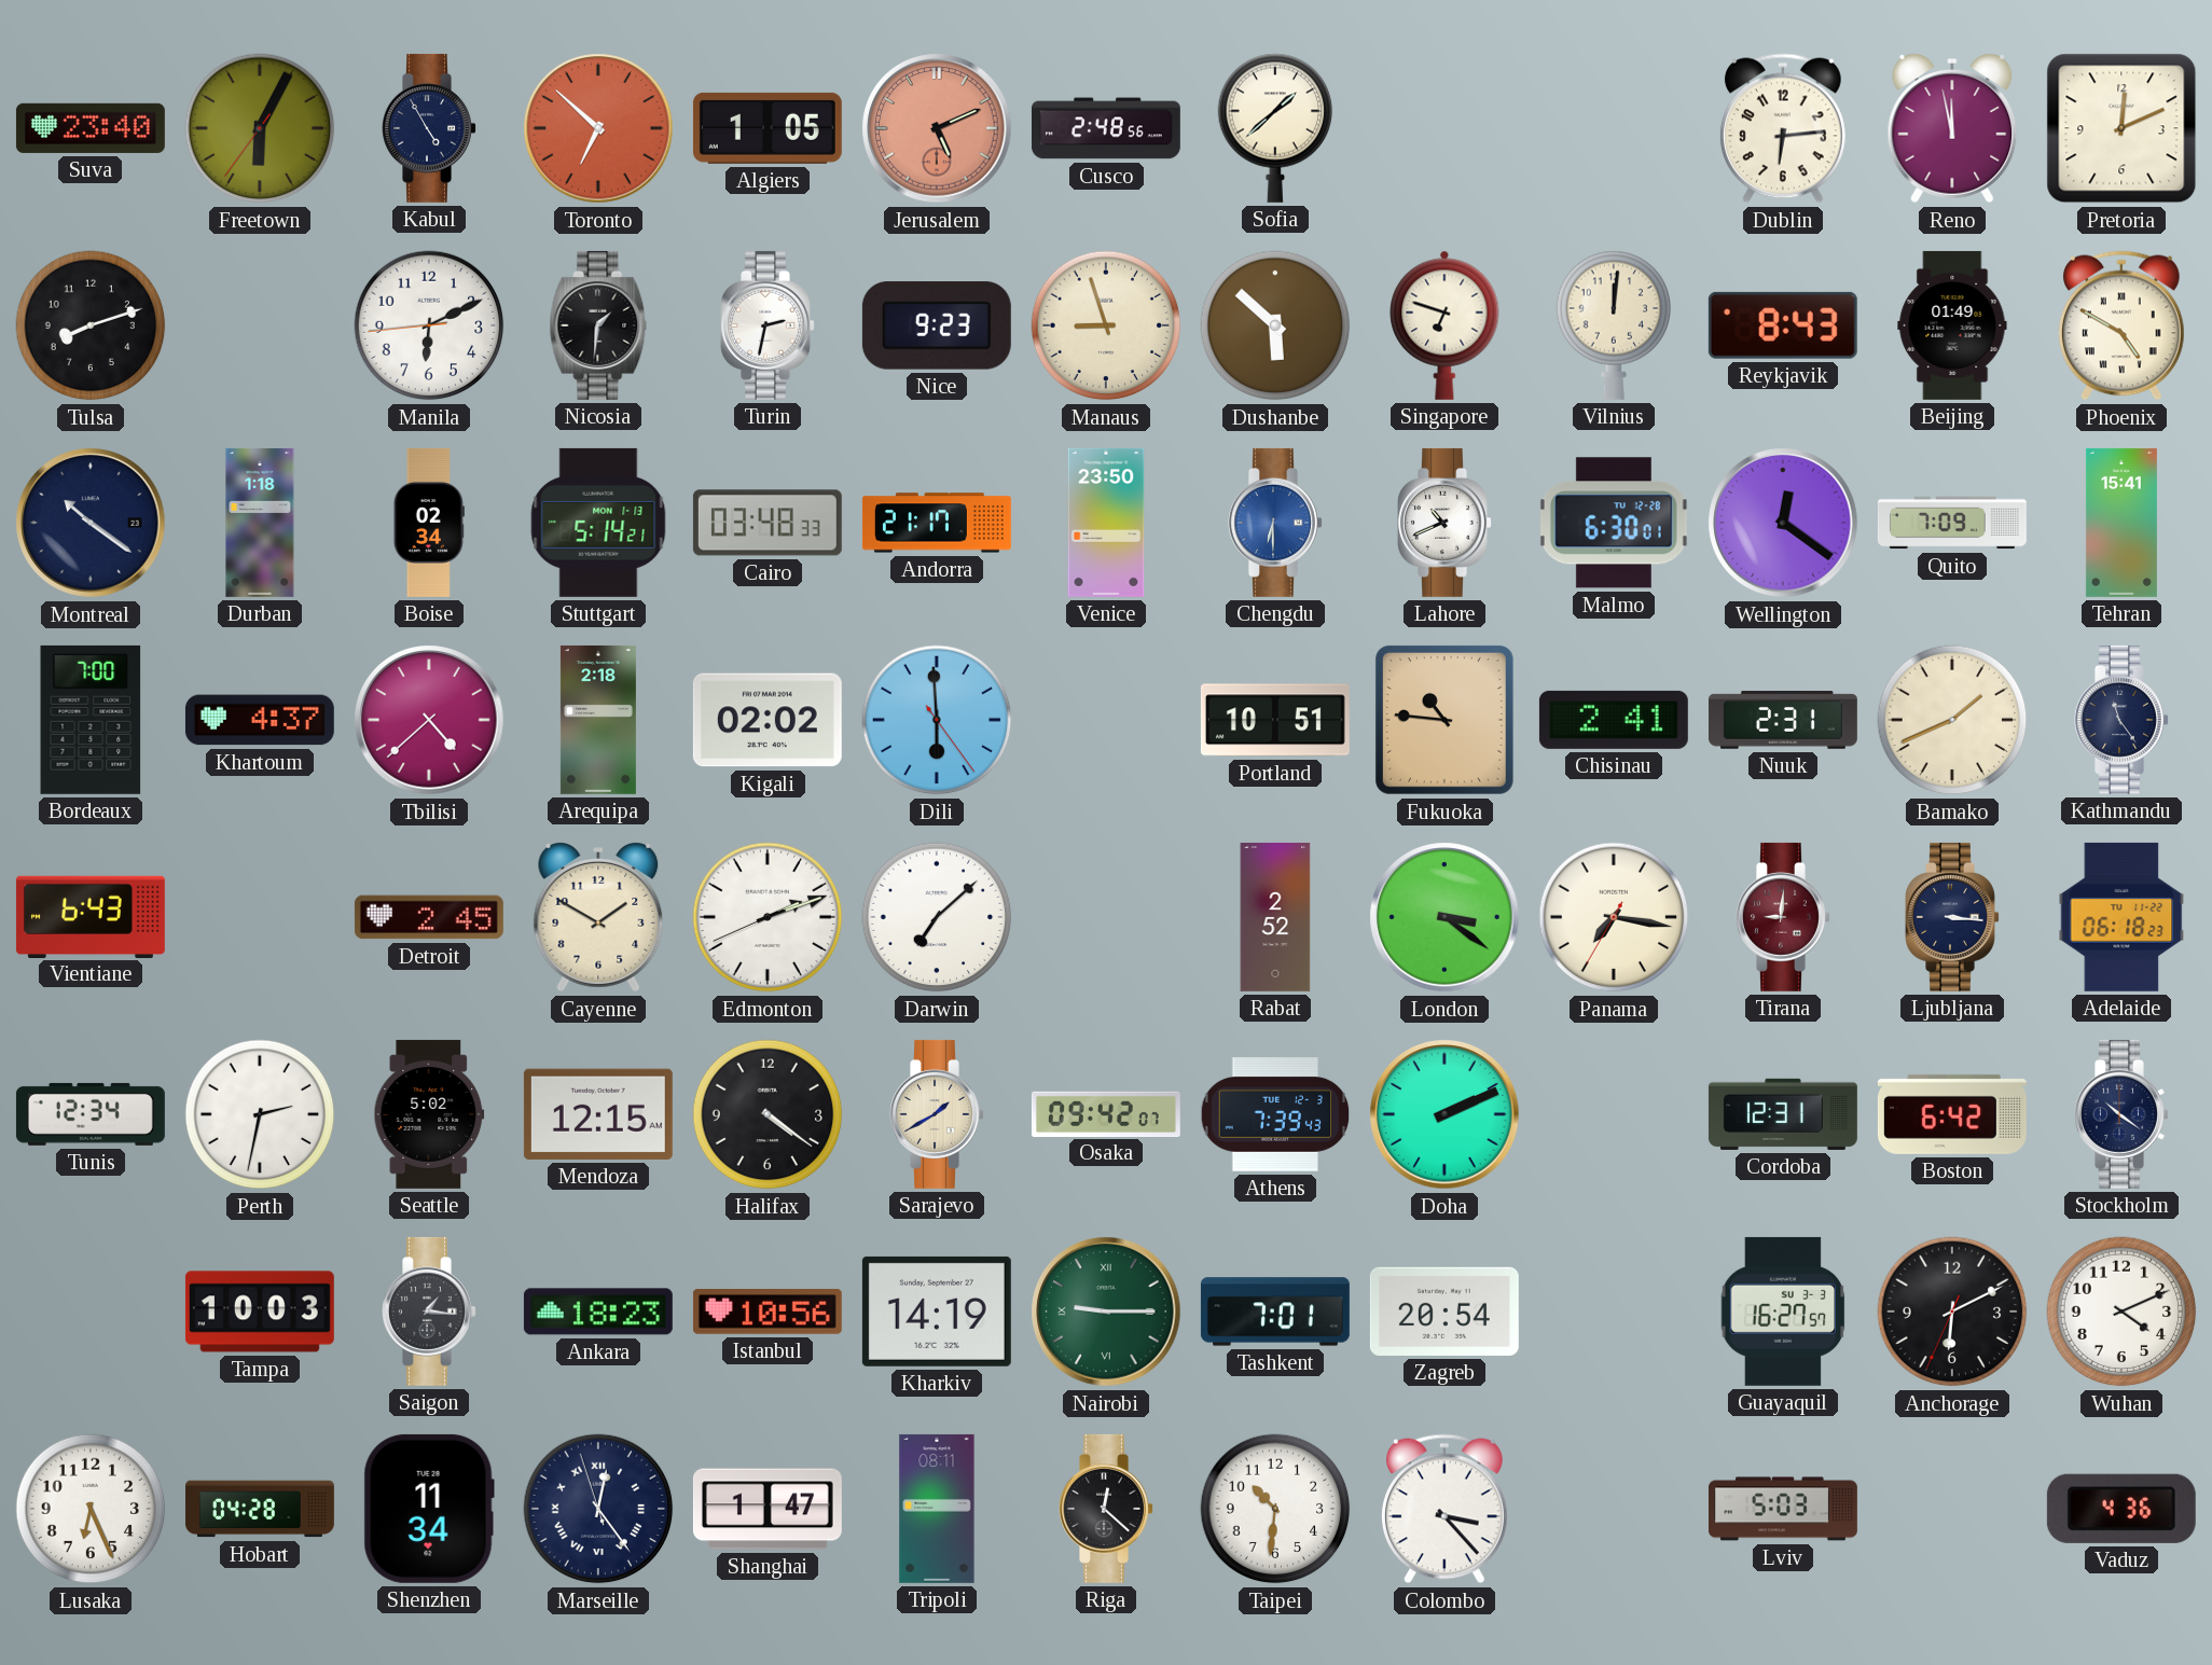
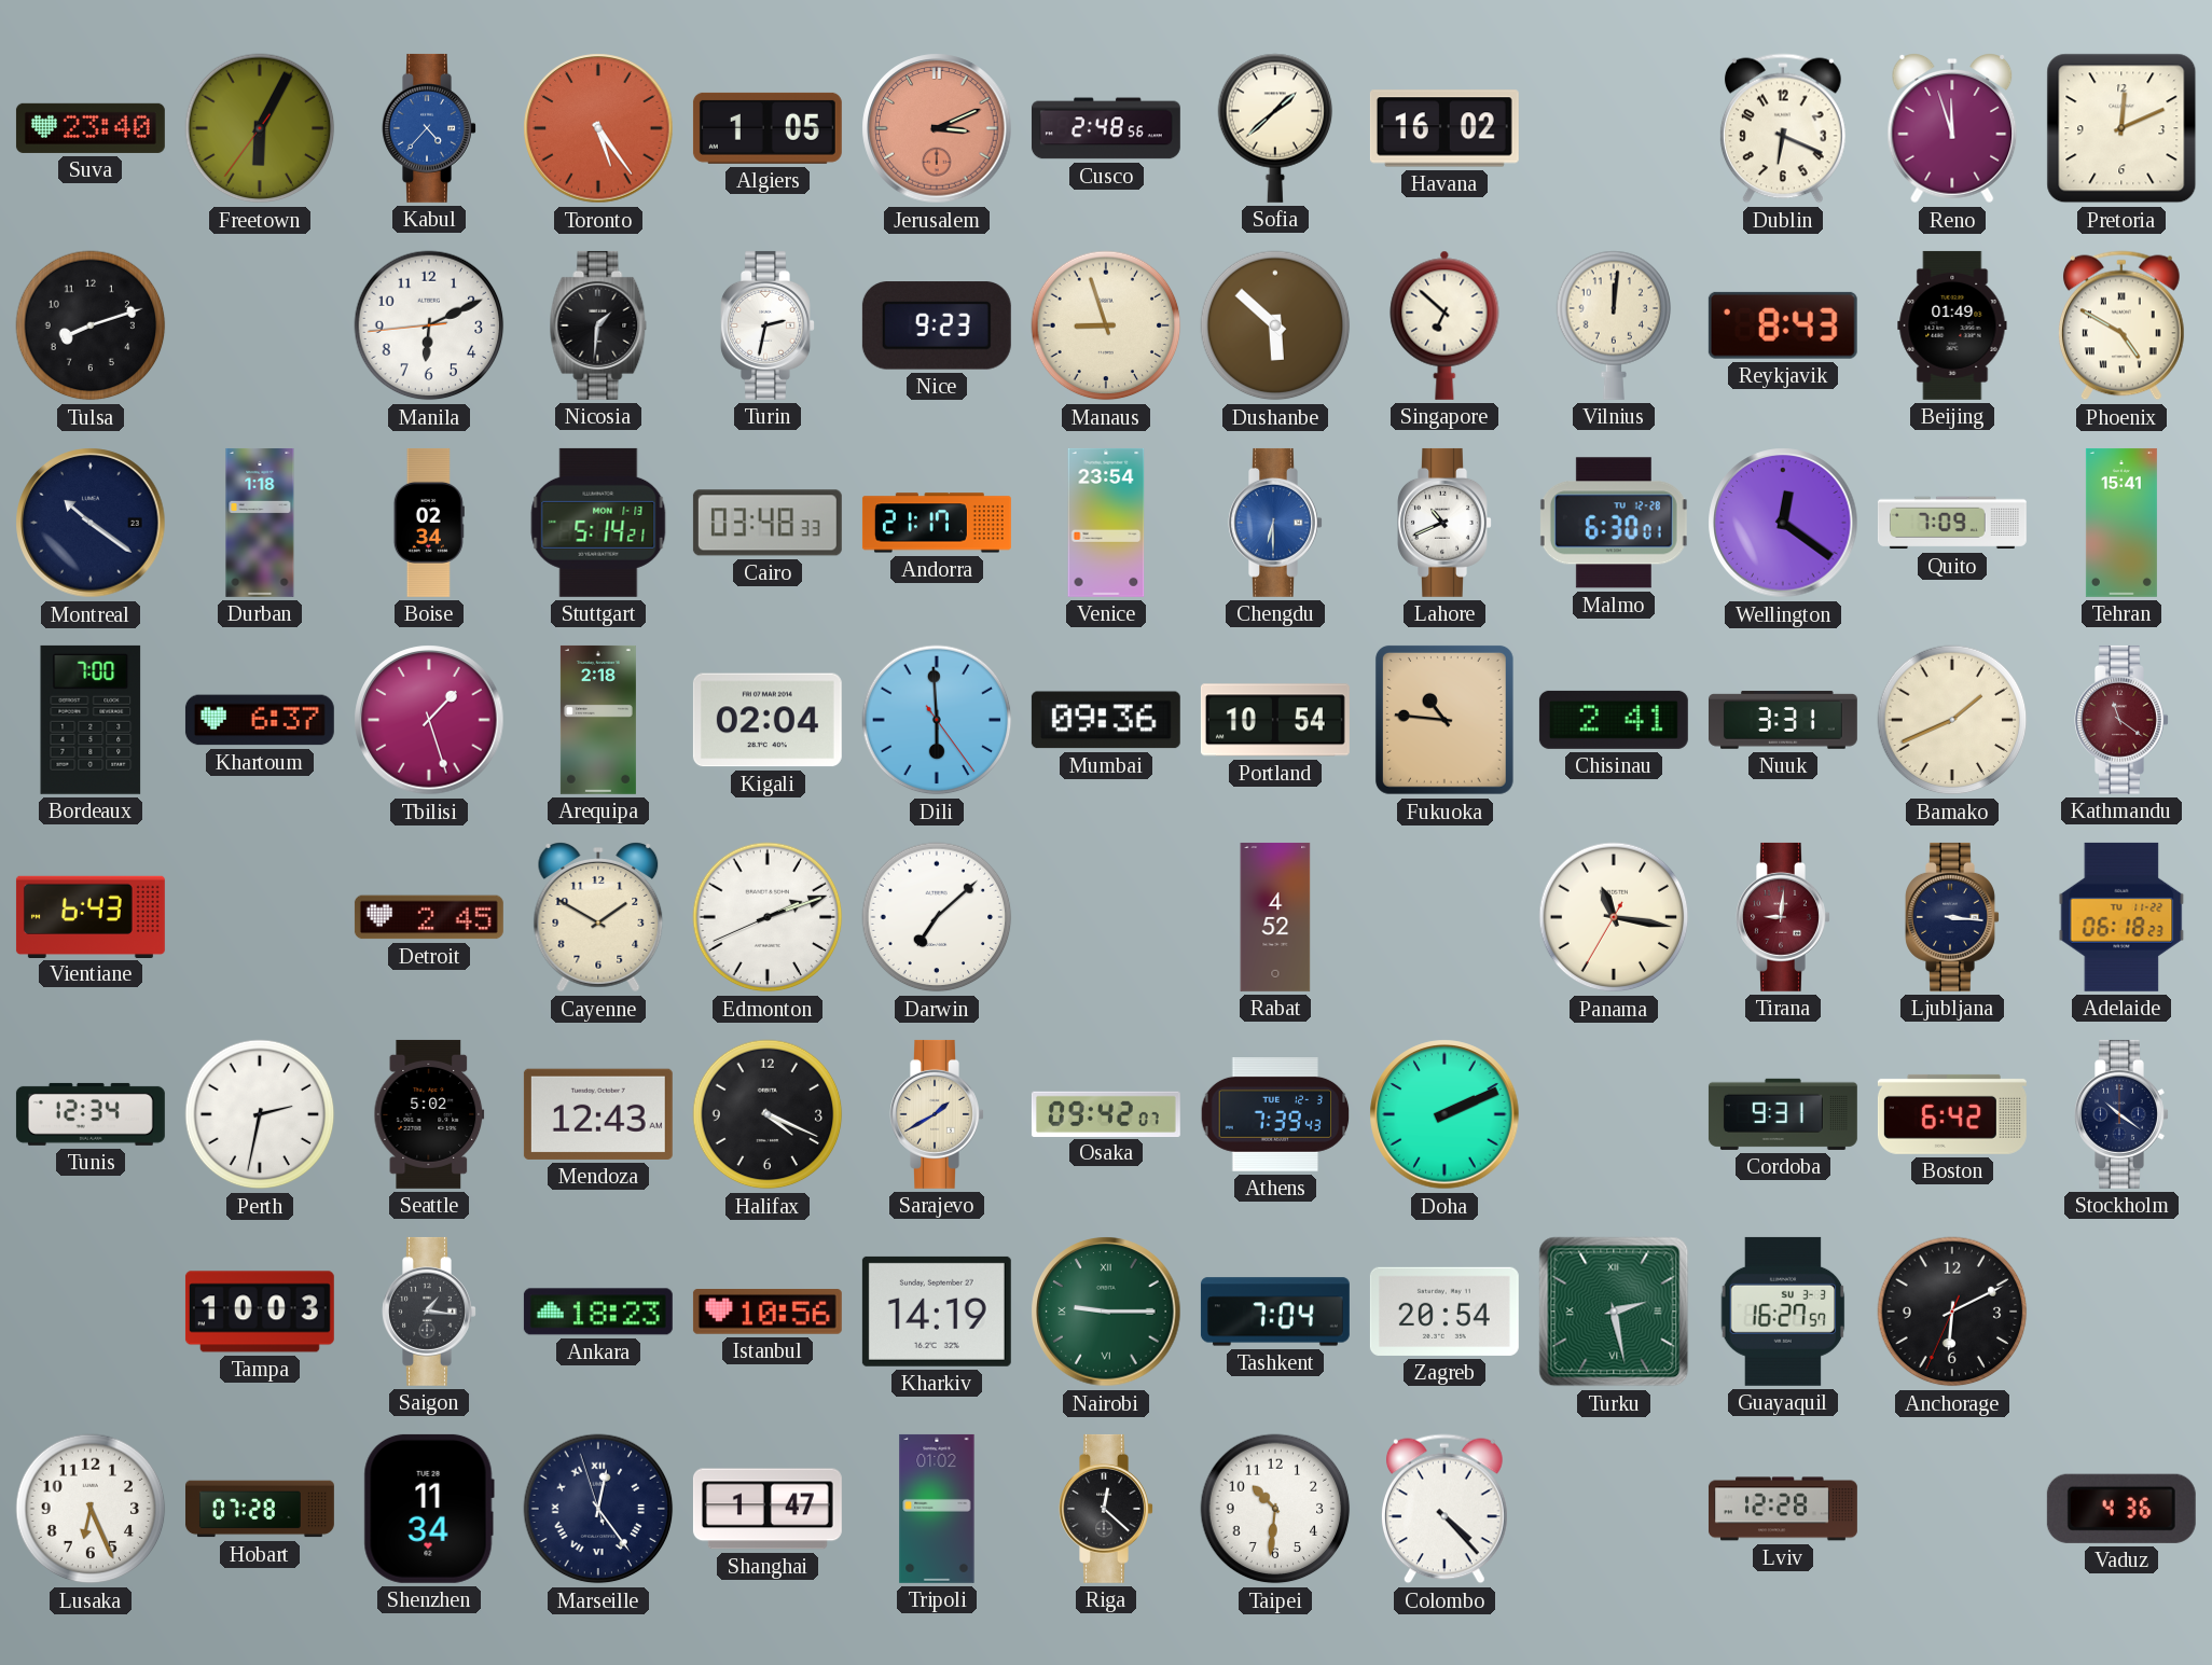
Kabul: 4:55 -> 4:37 (429, 128)
Kabul dial: navy -> blue (429, 128)
Toronto: 6:52 -> 5:24 (598, 128)
Jerusalem: 5:11 -> 3:11 (937, 128)
Havana: none -> 16:02 (1444, 128)
Dublin: 6:14 -> 6:19 (1783, 128)
Reno: 11:58 -> 11:57 (1952, 128)
Singapore: 6:48 -> 6:52 (1444, 325)
Venice: 23:50 -> 23:54 (1106, 523)
Khartoum: 4:37 -> 6:37 (260, 720)
Tbilisi: 4:38 -> 1:27 (429, 720)
Kigali: 02:02 -> 02:04 (768, 720)
Mumbai: none -> 09:36 (1106, 720)
Portland: 10:51 -> 10:54 (1275, 720)
Nuuk: 2:31 -> 3:31 (1783, 720)
Kathmandu: 11:24 -> 11:21 (2121, 720)
Kathmandu dial: navy -> burgundy (2121, 720)
Rabat: 2:52 -> 4:52 (1275, 917)
London: 3:21 -> none (1444, 917)
Panama: 7:16 -> 11:16 (1614, 917)
Mendoza: 12:15 -> 12:43 (598, 1114)
Halifax: 4:21 -> 4:19 (768, 1114)
Cordoba: 12:31 -> 9:31 (1783, 1114)
Tashkent: 7:01 -> 7:04 (1275, 1312)
Turku: none -> 2:28 (1614, 1312)
Wuhan: 4:11 -> none (2121, 1312)
Hobart: 04:28 -> 07:28 (260, 1509)
Tripoli: 08:11 -> 01:02 (937, 1509)
Colombo: 3:23 -> 4:23 (1444, 1509)
Lviv: 5:03 -> 12:28 (1783, 1509)
